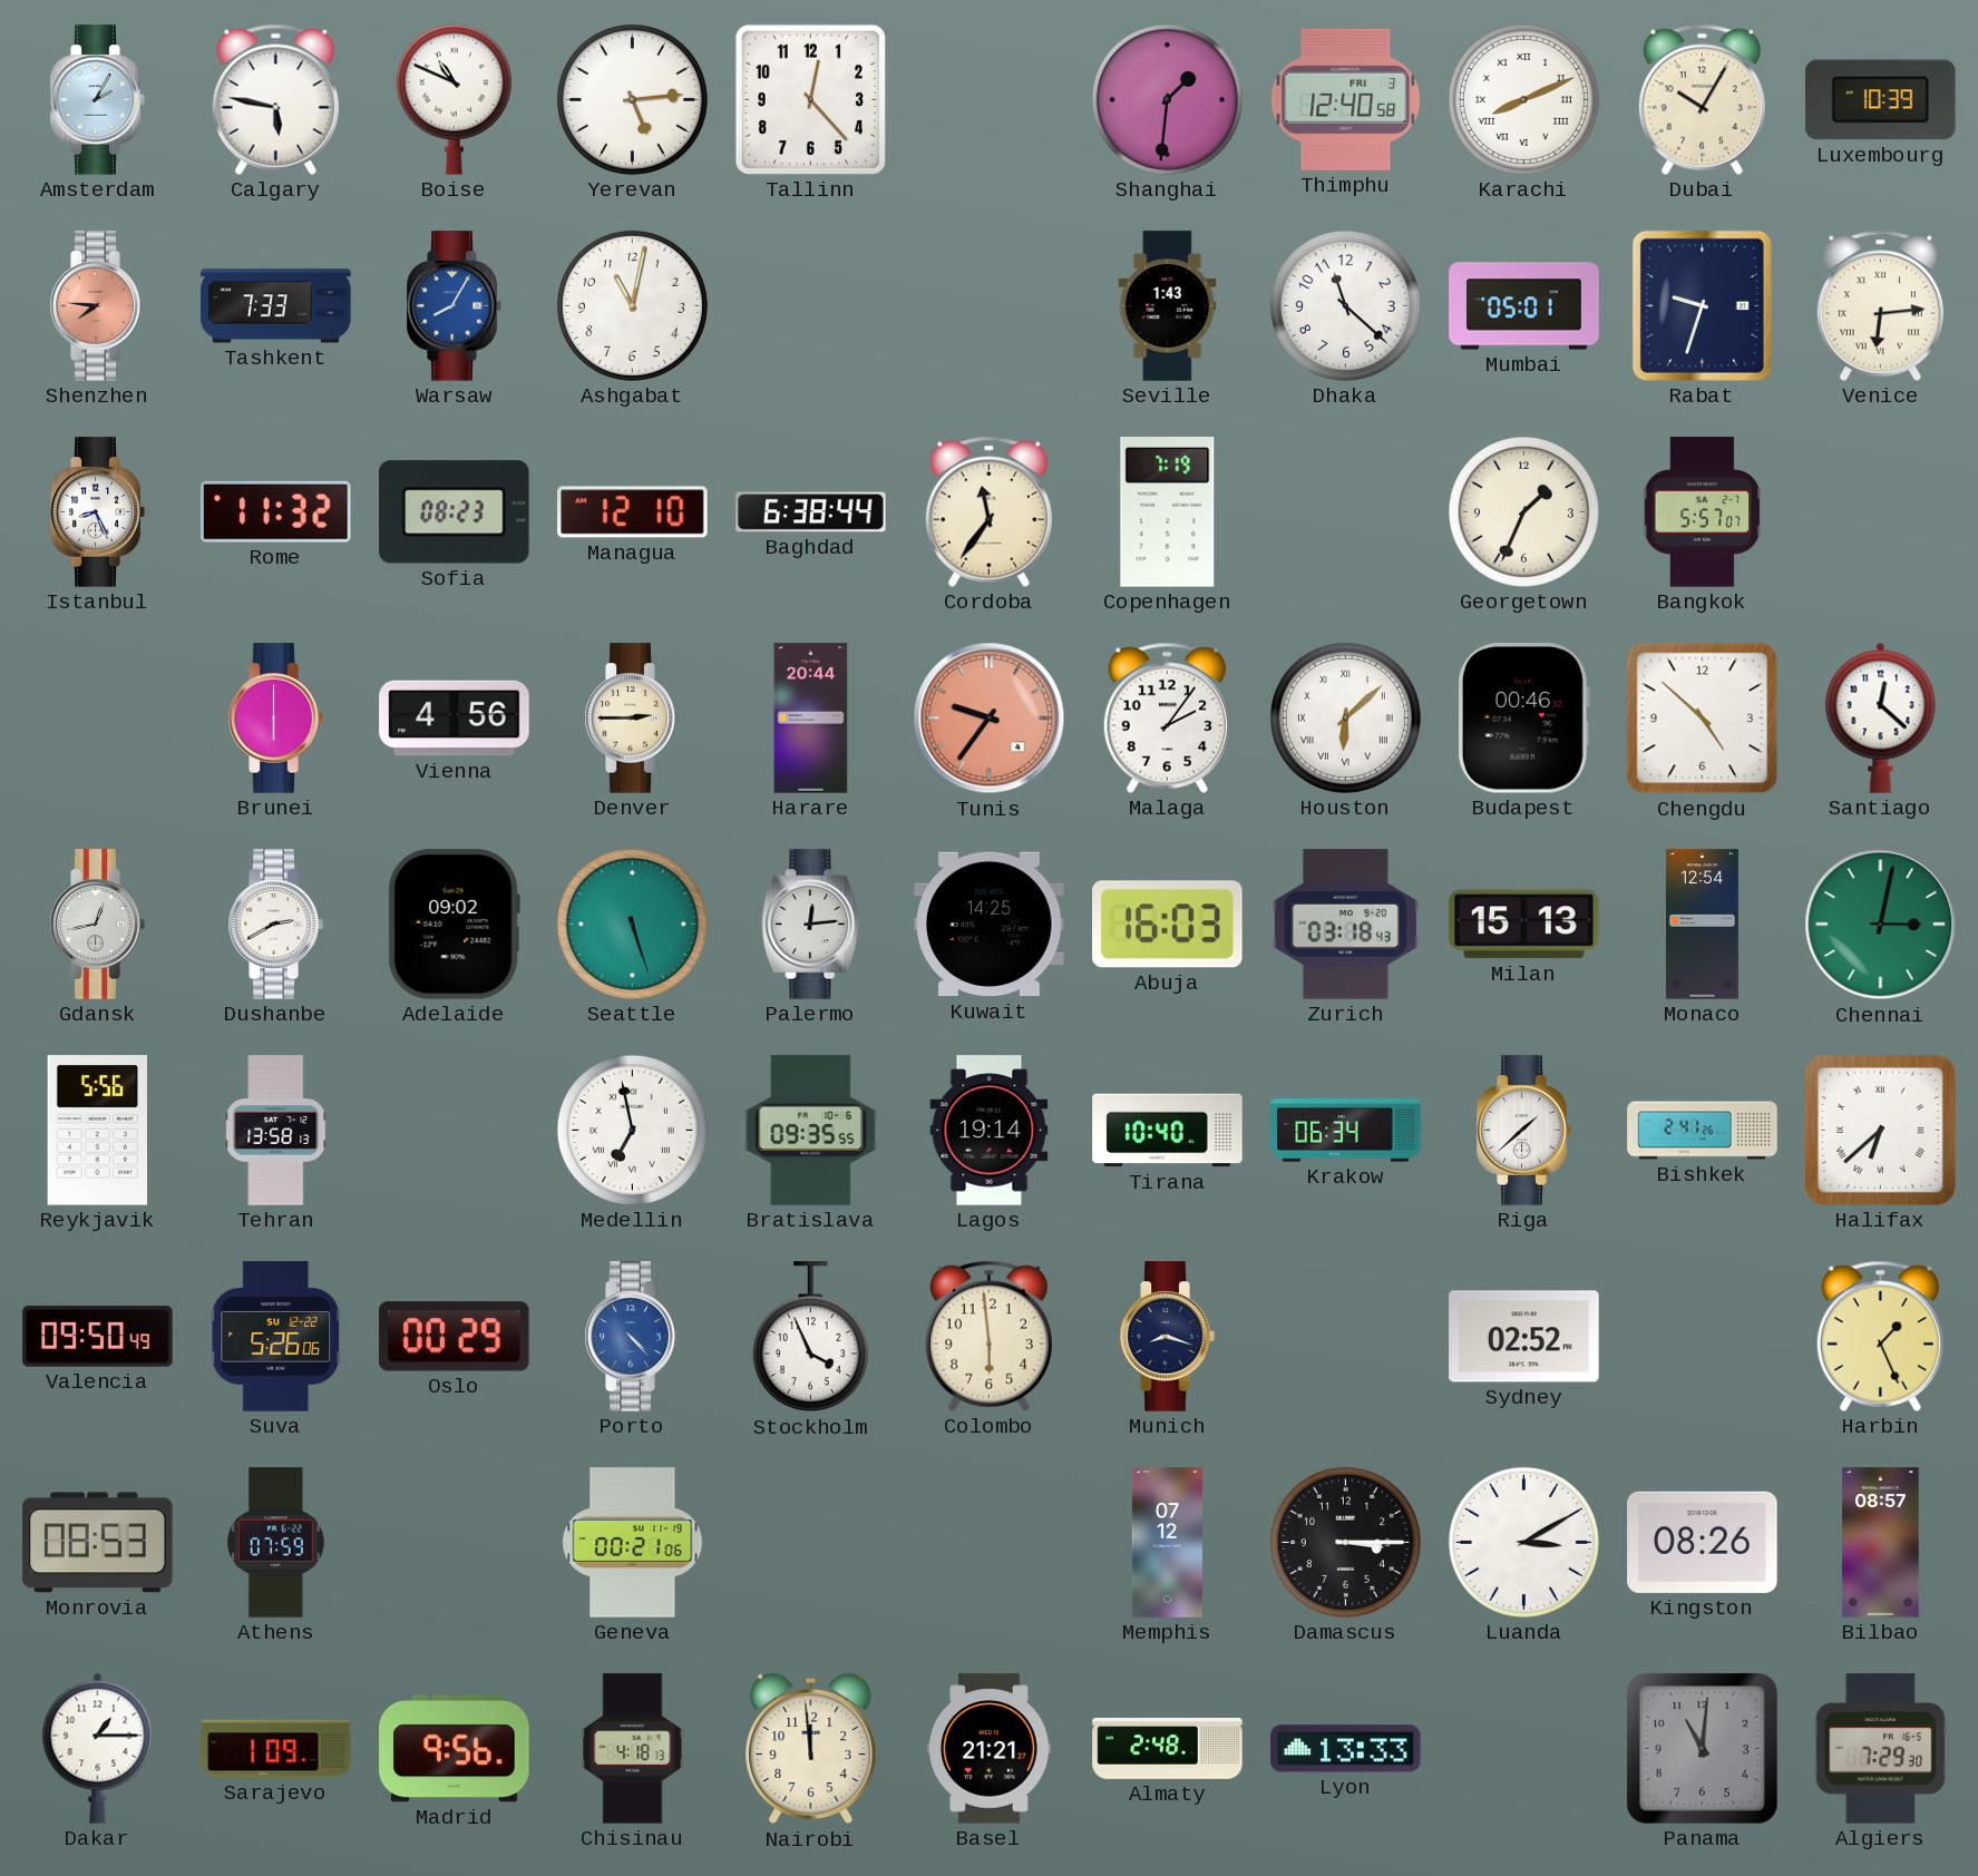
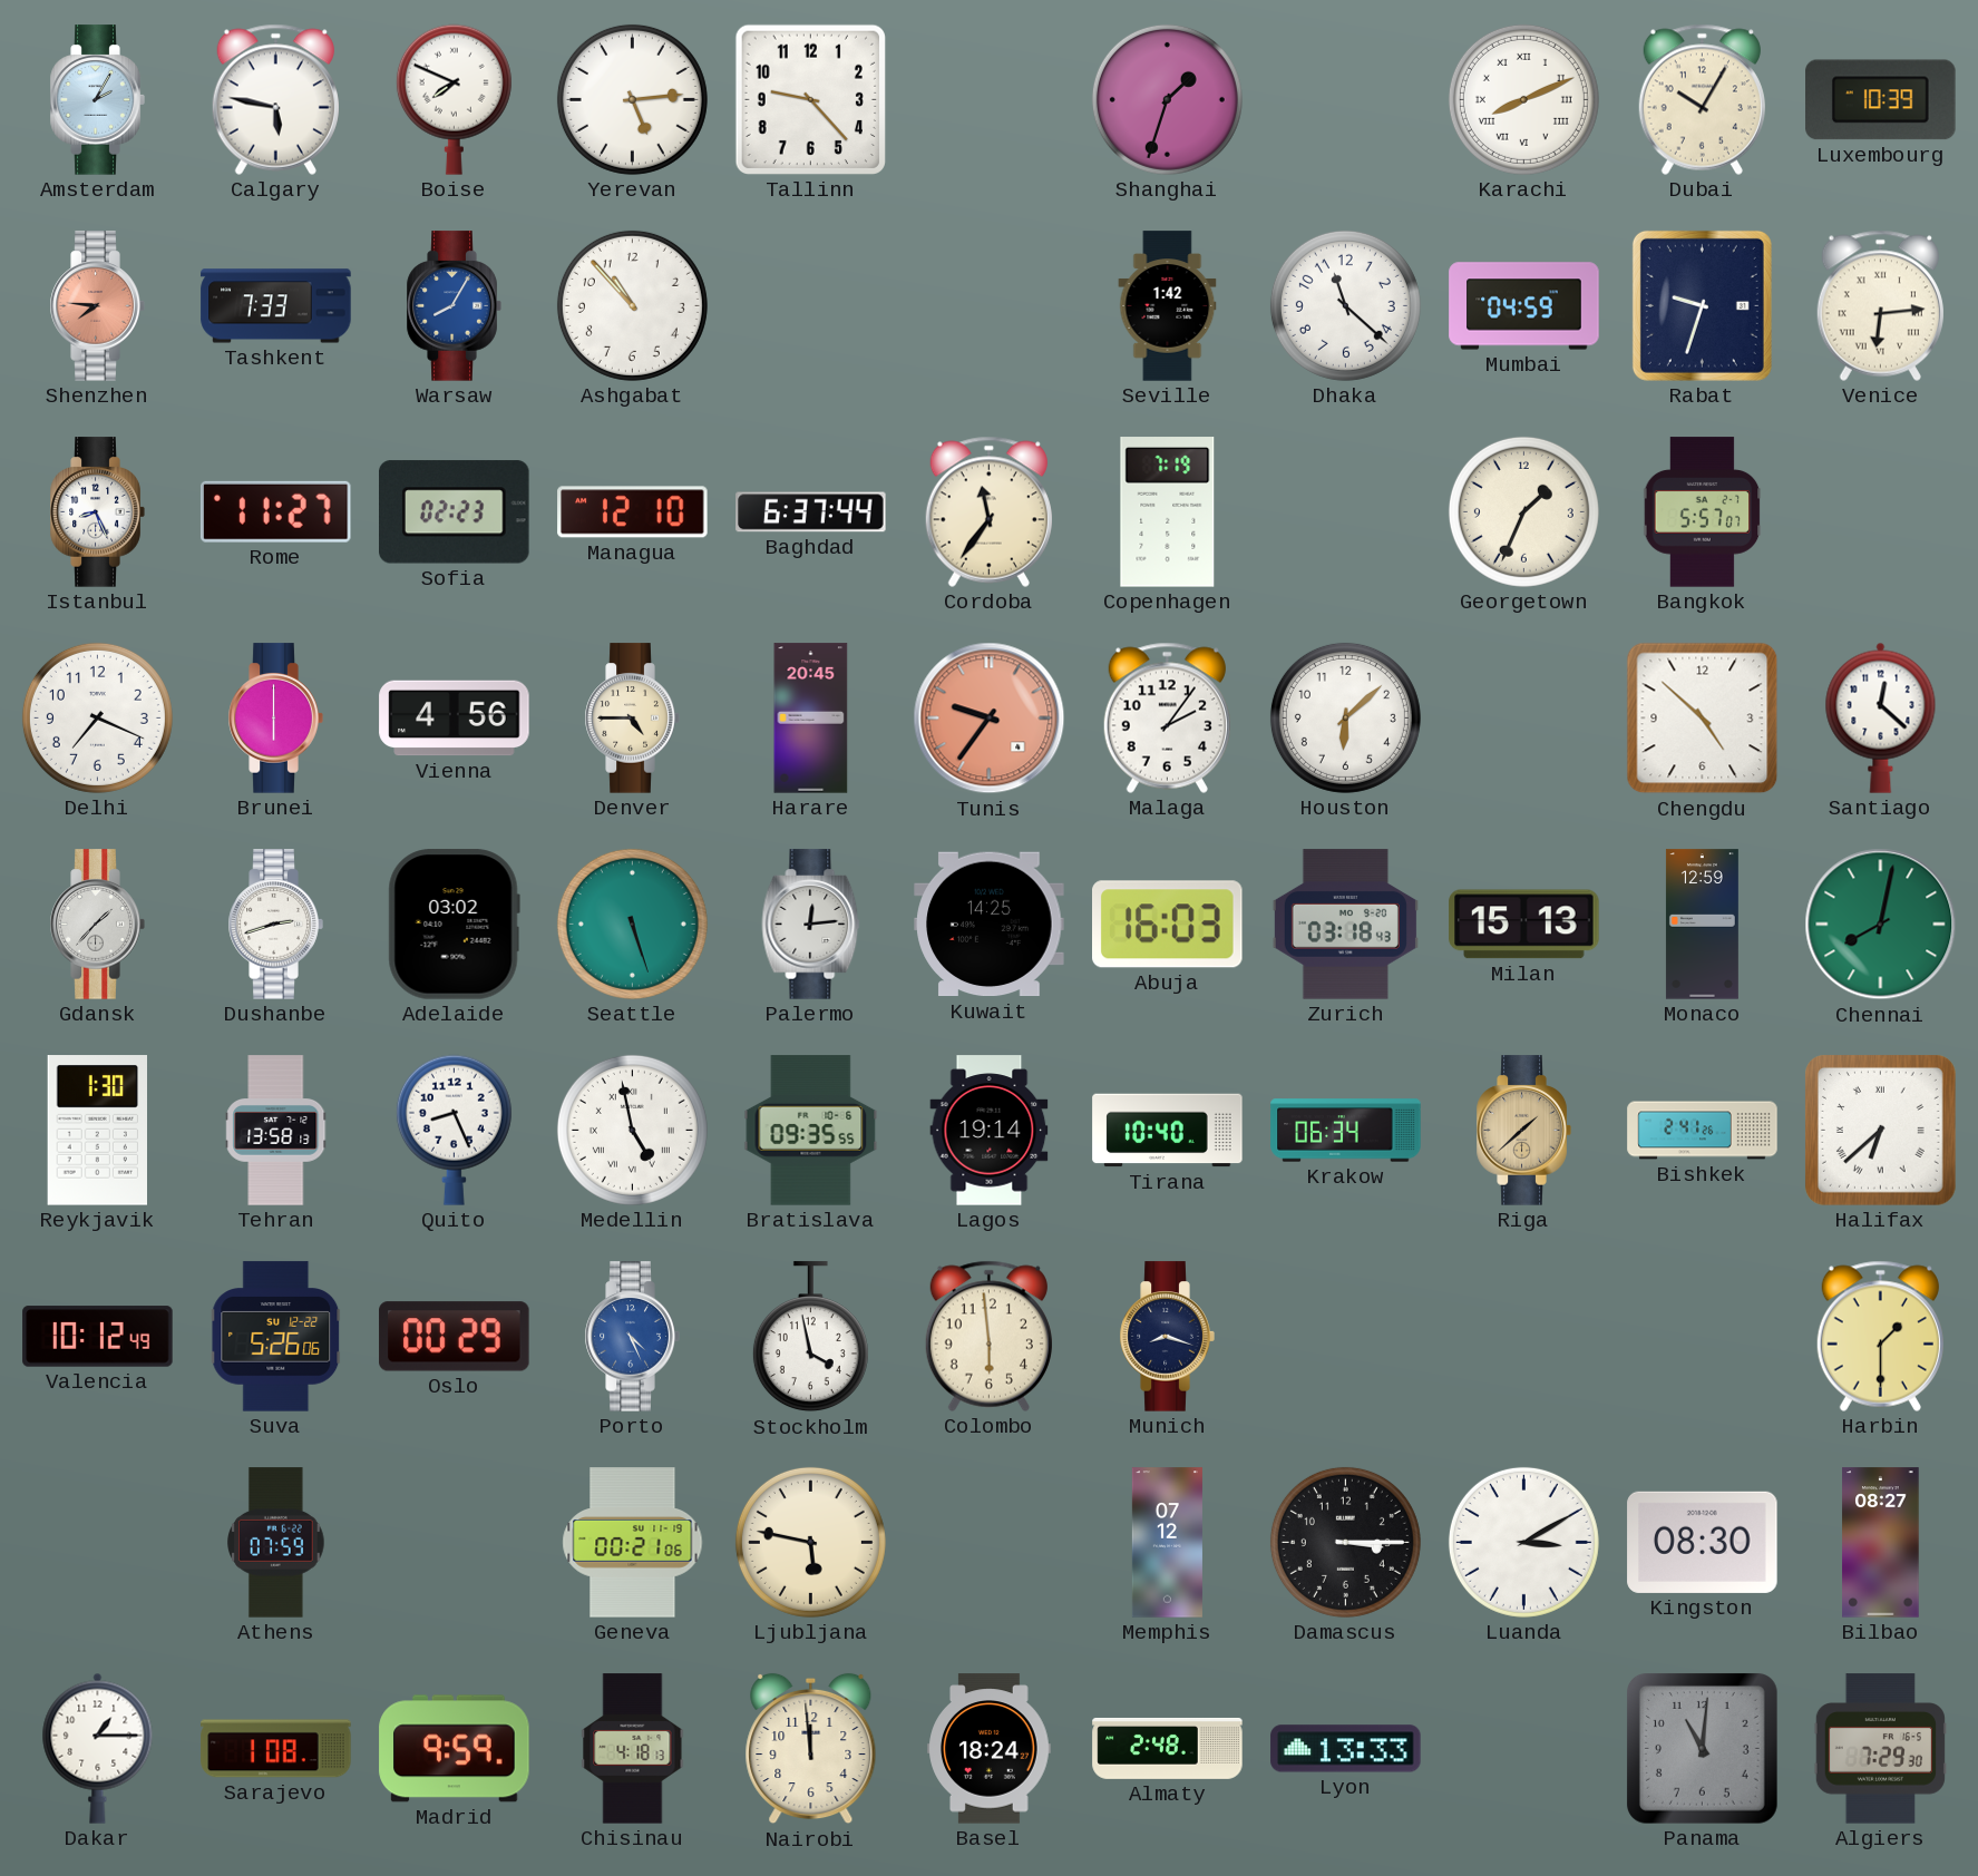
Boise: 10:49 -> 7:49 (454, 99)
Tallinn: 12:23 -> 9:23 (810, 99)
Shanghai: 1:31 -> 1:33 (1167, 99)
Thimphu: 12:40 -> none (1346, 99)
Ashgabat: 11:02 -> 10:53 (632, 305)
Seville: 1:43 -> 1:42 (1168, 306)
Mumbai: 05:01 -> 04:59 (1524, 306)
Rome: 11:32 -> 11:27 (276, 511)
Sofia: 08:23 -> 02:23 (455, 512)
Baghdad: 6:38 -> 6:37 (811, 512)
Delhi: none -> 7:19 (97, 717)
Denver: 2:45 -> 4:45 (632, 719)
Harare: 20:44 -> 20:45 (811, 719)
Houston numerals: Roman -> Arabic (1345, 717)
Budapest: 00:46 -> none (1523, 719)
Gdansk: 12:43 -> 1:37 (97, 925)
Dushanbe: 2:40 -> 2:42 (275, 925)
Adelaide: 09:02 -> 03:02 (454, 925)
Monaco: 12:54 -> 12:59 (1702, 925)
Chennai: 3:02 -> 8:02 (1881, 925)
Reykjavik: 5:56 -> 1:30 (97, 1131)
Quito: none -> 8:26 (454, 1130)
Medellin: 6:58 -> 4:58 (632, 1130)
Riga dial: white -> champagne (1523, 1131)
Valencia: 09:50 -> 10:12 (98, 1337)
Porto: 4:23 -> 4:26 (632, 1337)
Stockholm: 3:56 -> 3:58 (810, 1337)
Sydney: 02:52 -> none (1524, 1337)
Harbin: 1:26 -> 1:30 (1880, 1336)
Monrovia: 08:53 -> none (98, 1543)
Ljubljana: none -> 5:47 (810, 1542)
Kingston: 08:26 -> 08:30 (1703, 1542)
Bilbao: 08:57 -> 08:27 (1881, 1543)
Sarajevo: 1:09 -> 1:08 (276, 1749)
Madrid: 9:56 -> 9:59 (455, 1749)
Basel: 21:21 -> 18:24 (990, 1749)
